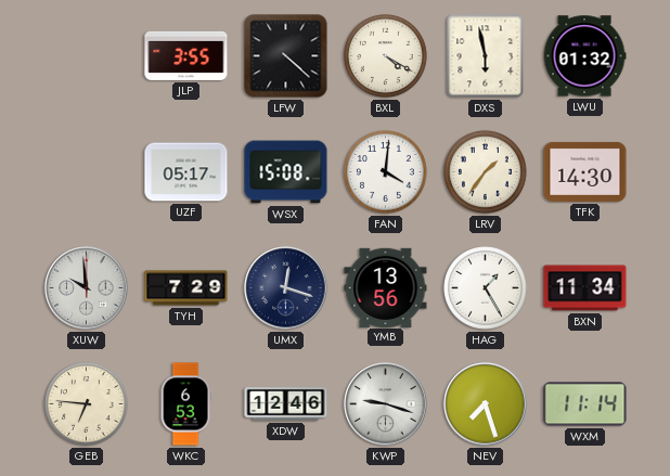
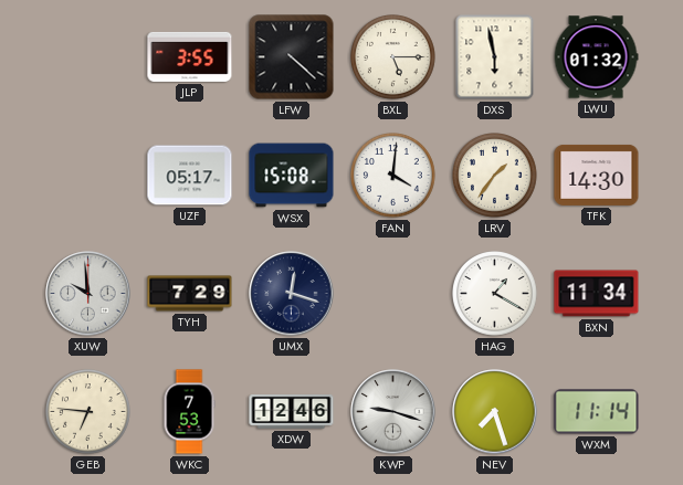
BXL: 4:20 -> 5:15 (393, 57)
YMB: 13:56 -> none (386, 287)
HAG: 1:25 -> 1:20 (495, 294)
WKC: 6:53 -> 7:53 (189, 412)
